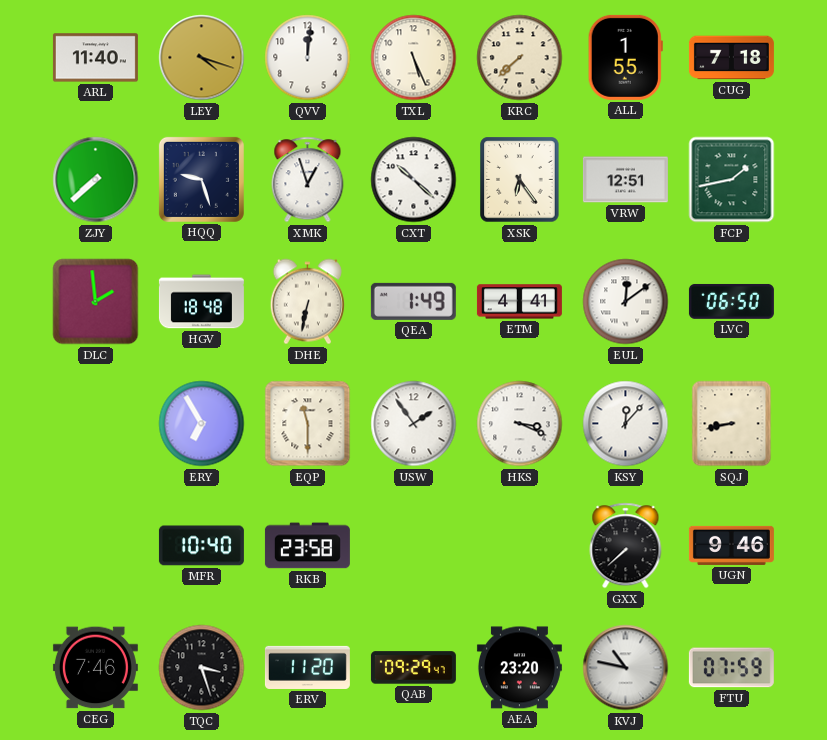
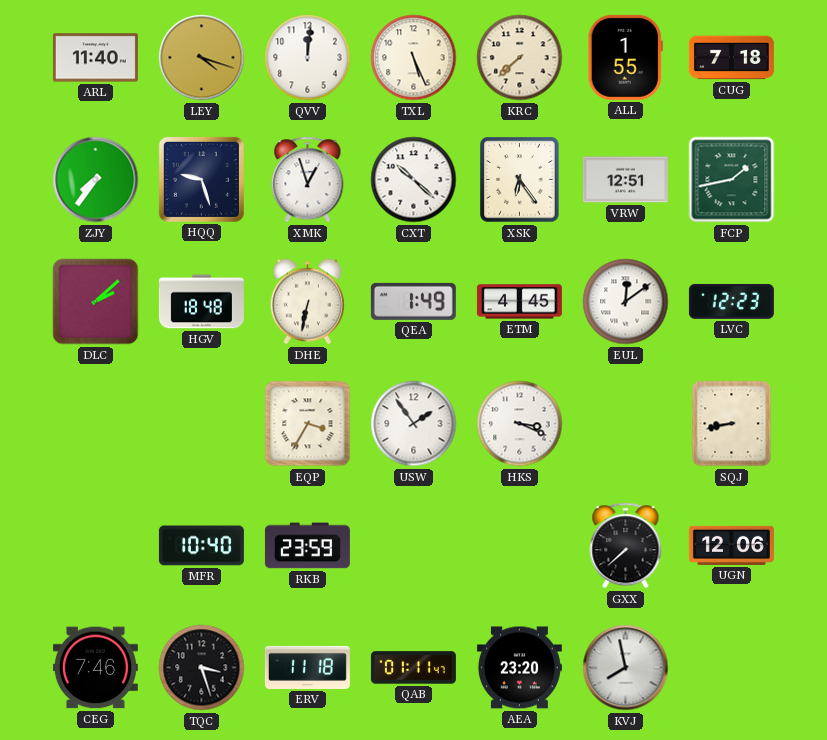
ZJY: 7:38 -> 7:36 (96, 180)
DLC: 1:59 -> 2:08 (96, 302)
ETM: 4:41 -> 4:45 (519, 302)
LVC: 06:50 -> 12:23 (731, 301)
ERY: 6:55 -> none (202, 424)
EQP: 11:30 -> 3:35 (308, 424)
KSY: 12:07 -> none (626, 424)
RKB: 23:58 -> 23:59 (307, 546)
UGN: 9:46 -> 12:06 (731, 545)
ERV: 11:20 -> 11:18 (307, 667)
QAB: 09:29 -> 01:11 (413, 668)
KVJ: 10:47 -> 7:58 (626, 668)
FTU: 07:59 -> none (731, 668)
